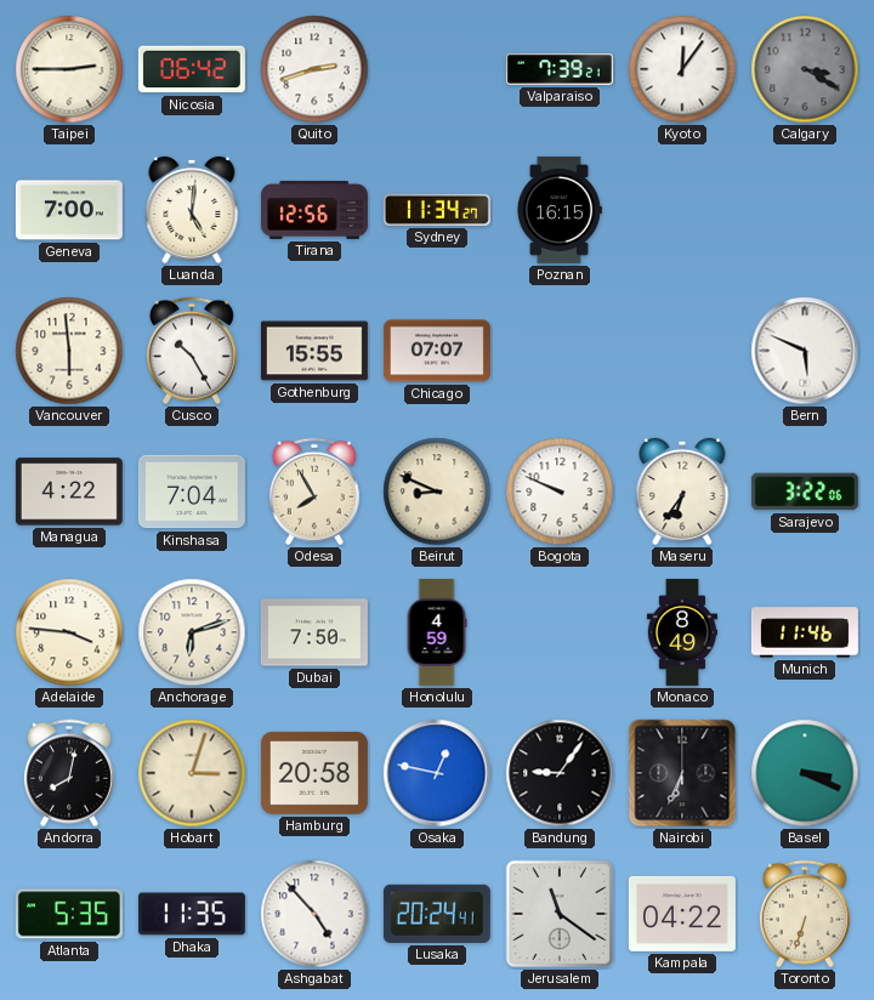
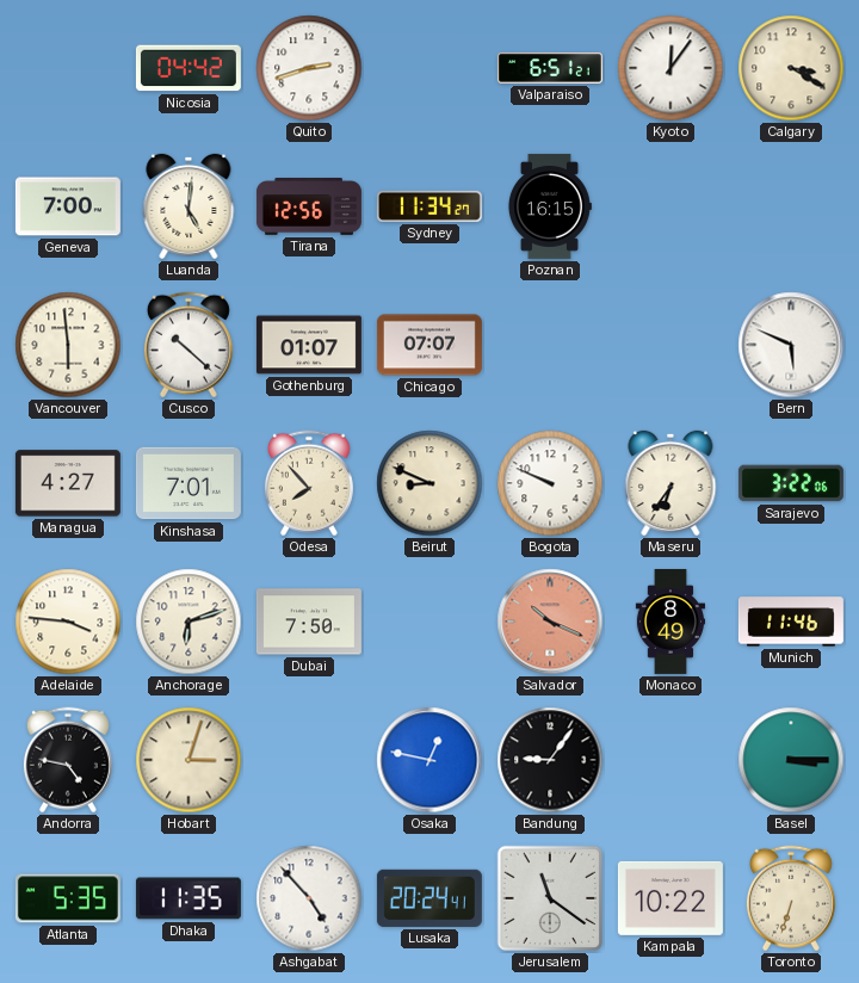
Taipei: 2:45 -> none (69, 69)
Nicosia: 06:42 -> 04:42 (189, 68)
Valparaiso: 7:39 -> 6:51 (550, 68)
Calgary dial: grey -> cream (791, 68)
Cusco: 10:25 -> 10:22 (189, 345)
Gothenburg: 15:55 -> 01:07 (309, 345)
Managua: 4:22 -> 4:27 (68, 483)
Kinshasa: 7:04 -> 7:01 (189, 483)
Odesa: 7:55 -> 7:53 (309, 483)
Honolulu: 4:59 -> none (437, 632)
Salvador: none -> 10:19 (550, 622)
Andorra: 8:02 -> 4:47 (68, 760)
Hamburg: 20:58 -> none (314, 773)
Nairobi: 6:34 -> none (682, 773)
Basel: 3:19 -> 3:15 (791, 760)
Kampala: 04:22 -> 10:22 (670, 898)
